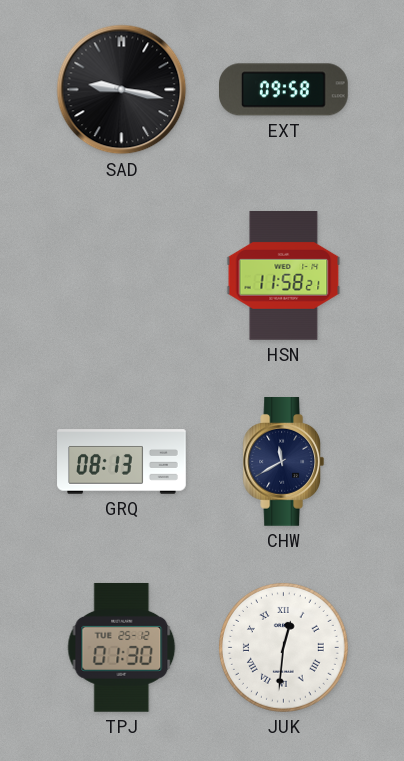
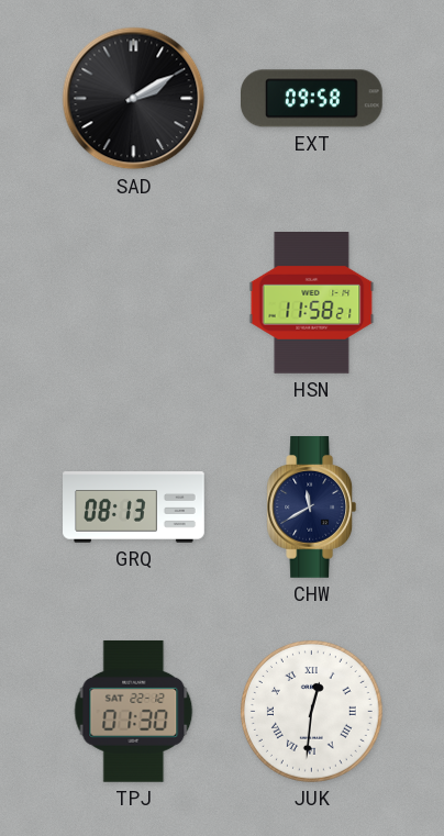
SAD: 9:17 -> 2:10 (134, 99)
TPJ date: TUE 25-12 -> SAT 22-12 (134, 711)
